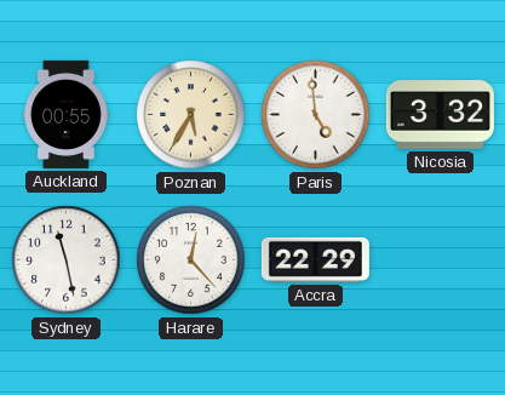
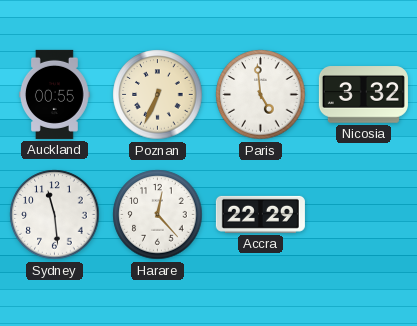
Poznan: 5:35 -> 6:34 (158, 95)
Sydney: 11:28 -> 11:29 (55, 215)
